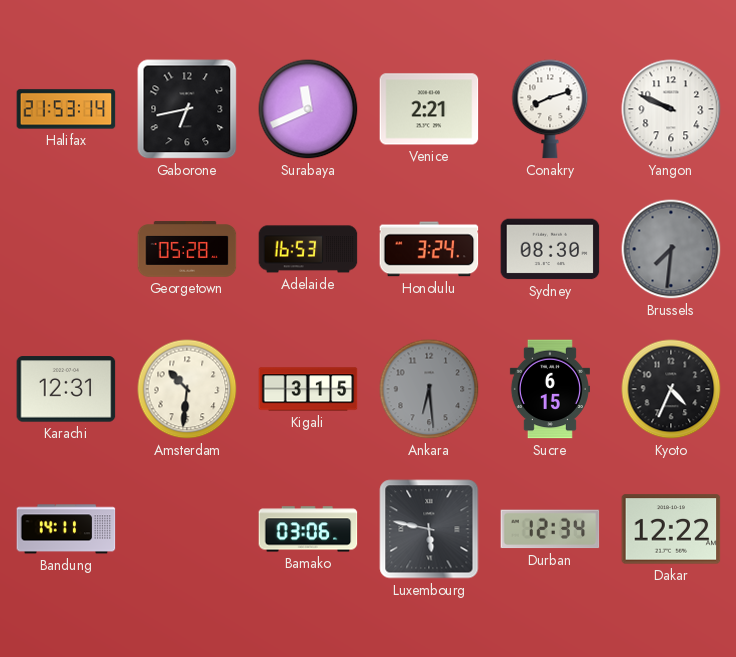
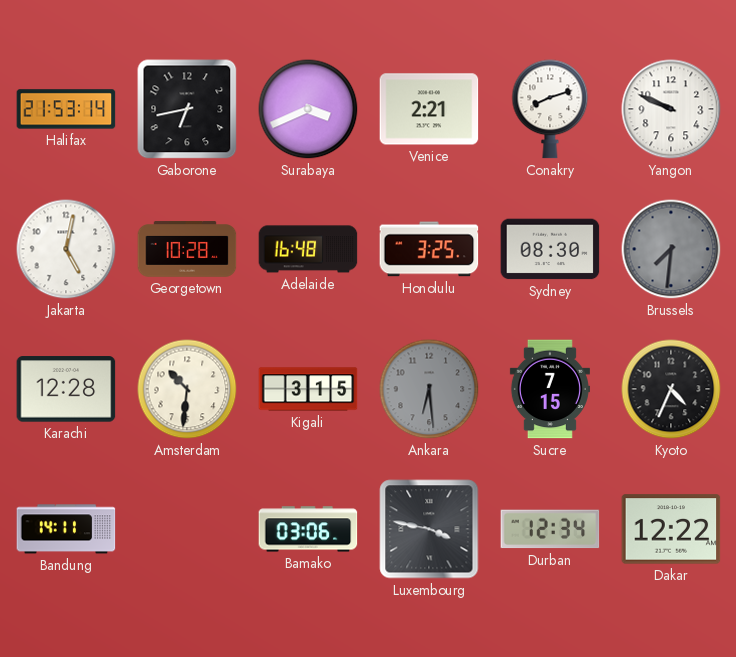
Surabaya: 11:41 -> 3:41 (308, 109)
Jakarta: none -> 5:02 (66, 249)
Georgetown: 05:28 -> 10:28 (187, 249)
Adelaide: 16:53 -> 16:48 (308, 249)
Honolulu: 3:24 -> 3:25 (429, 249)
Karachi: 12:31 -> 12:28 (66, 389)
Sucre: 6:15 -> 7:15 (550, 389)
Luxembourg: 5:47 -> 3:47 (429, 529)
